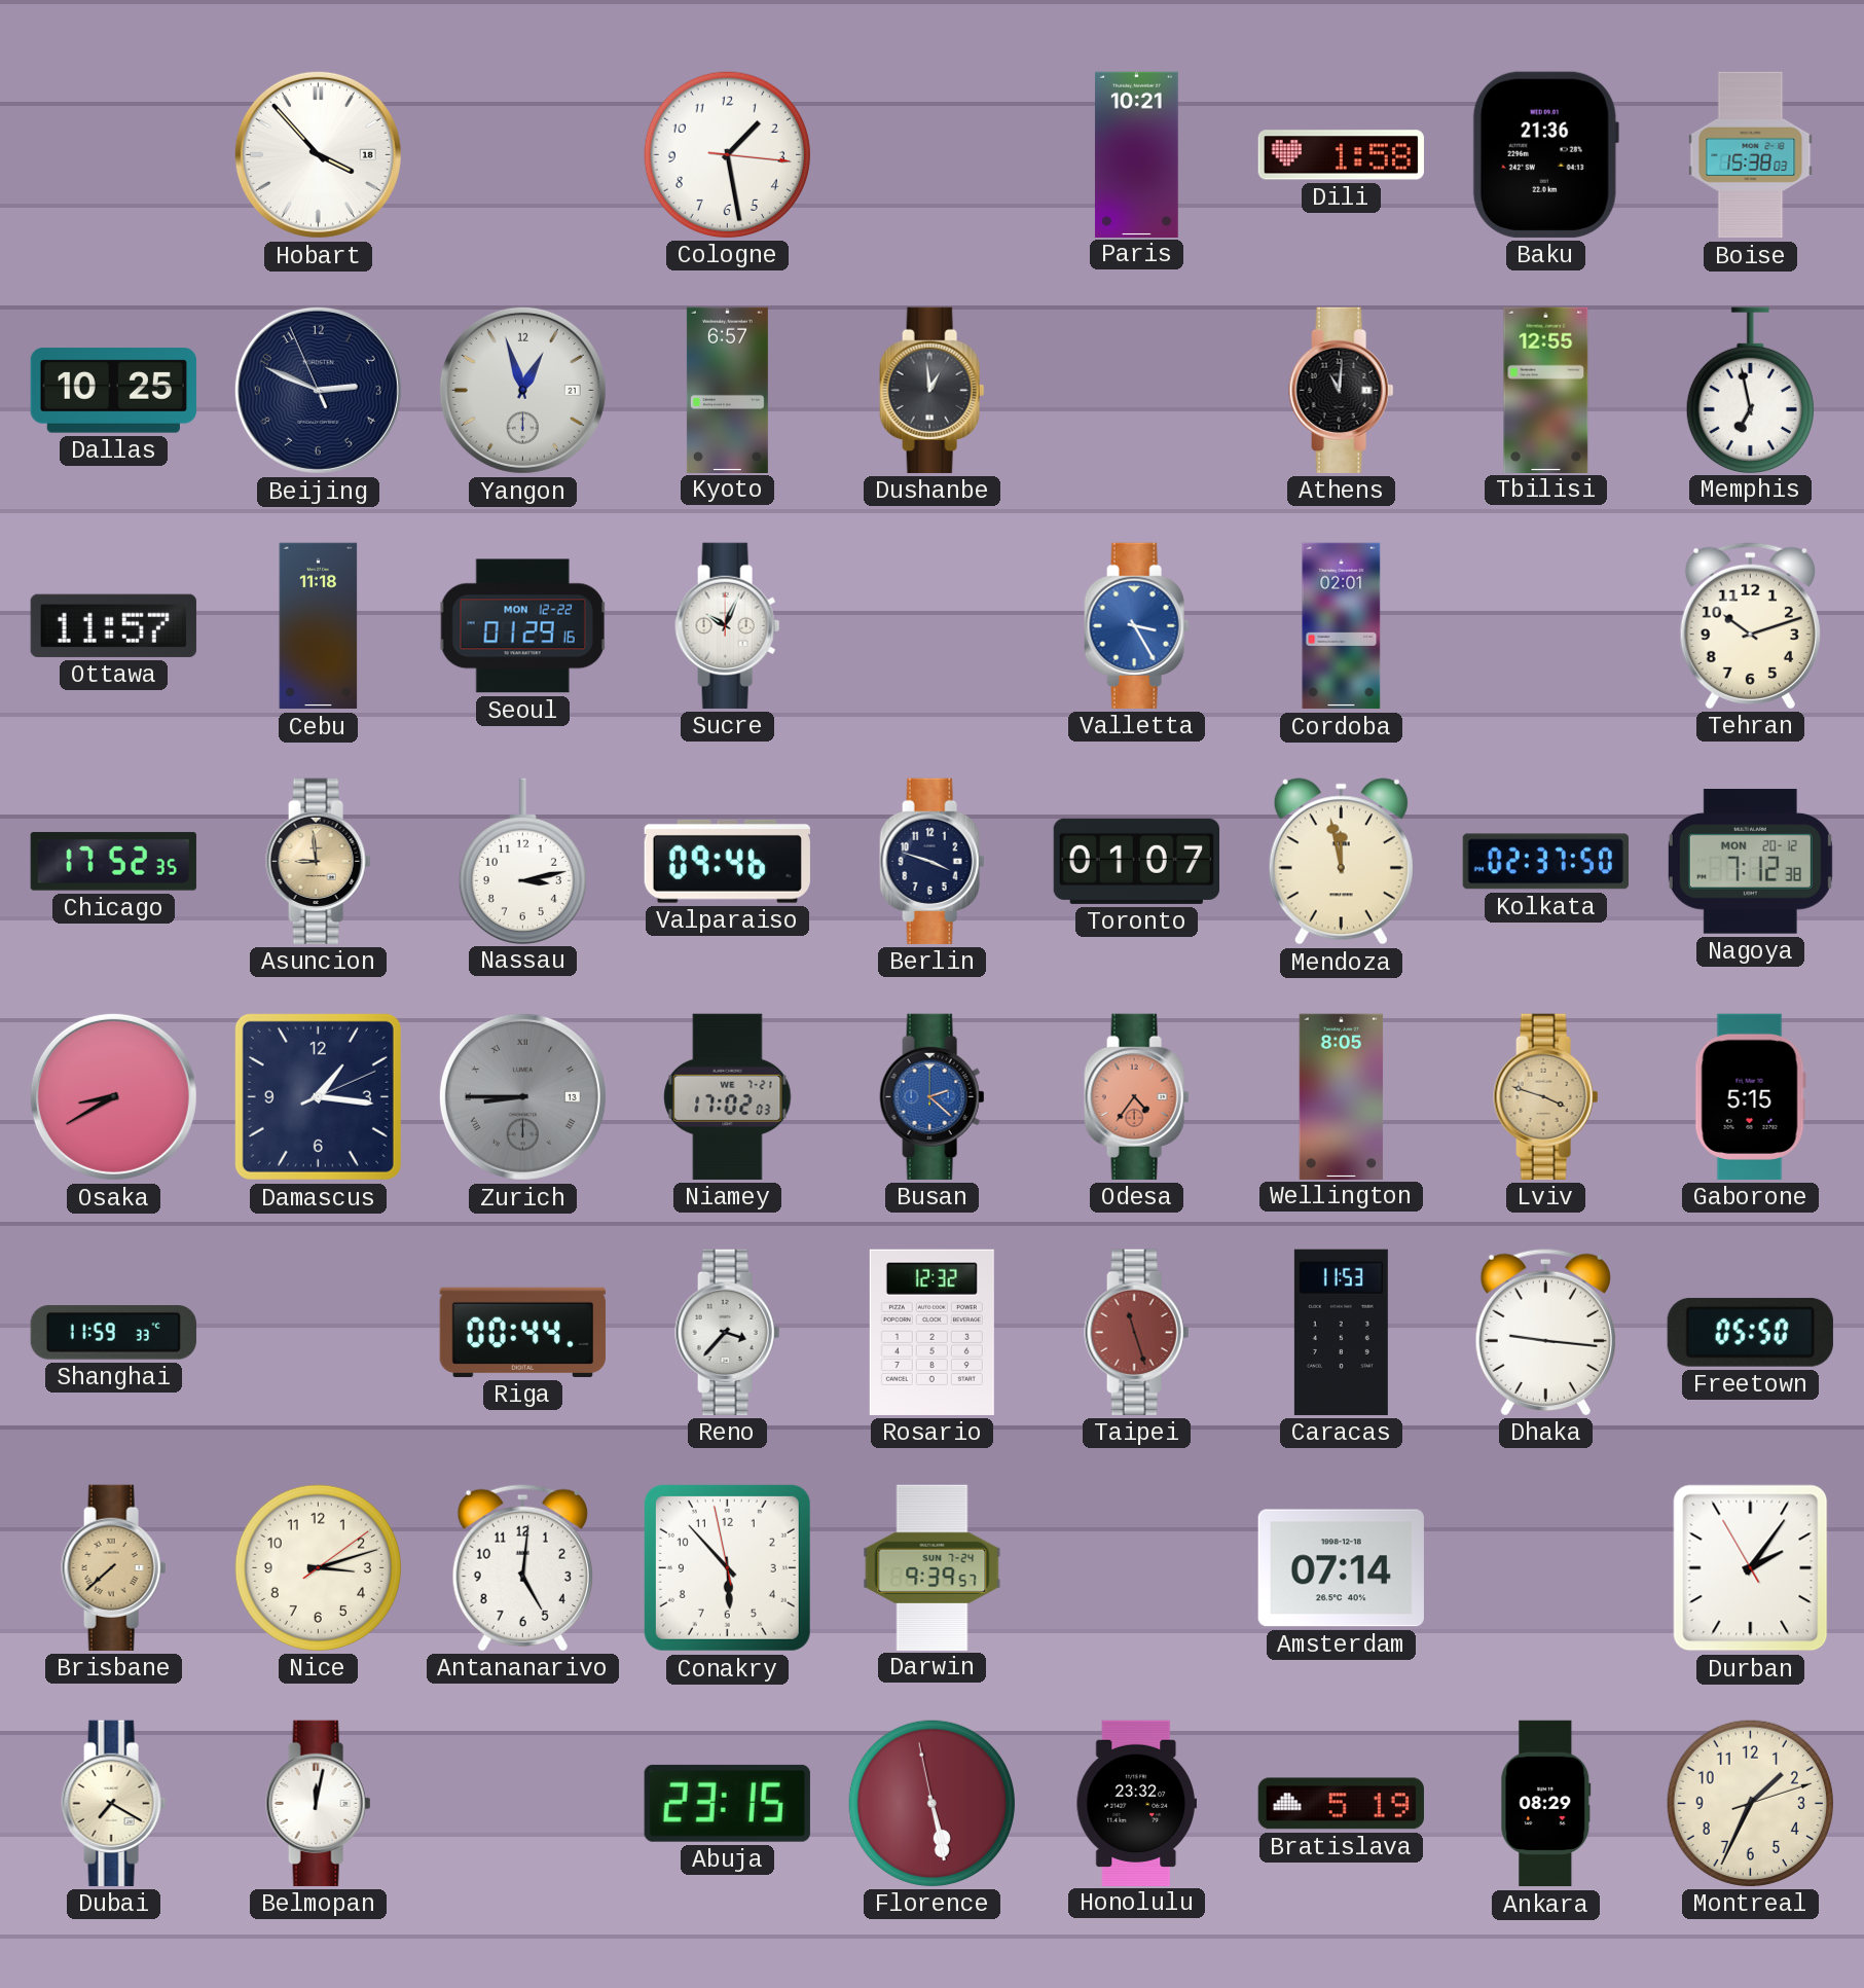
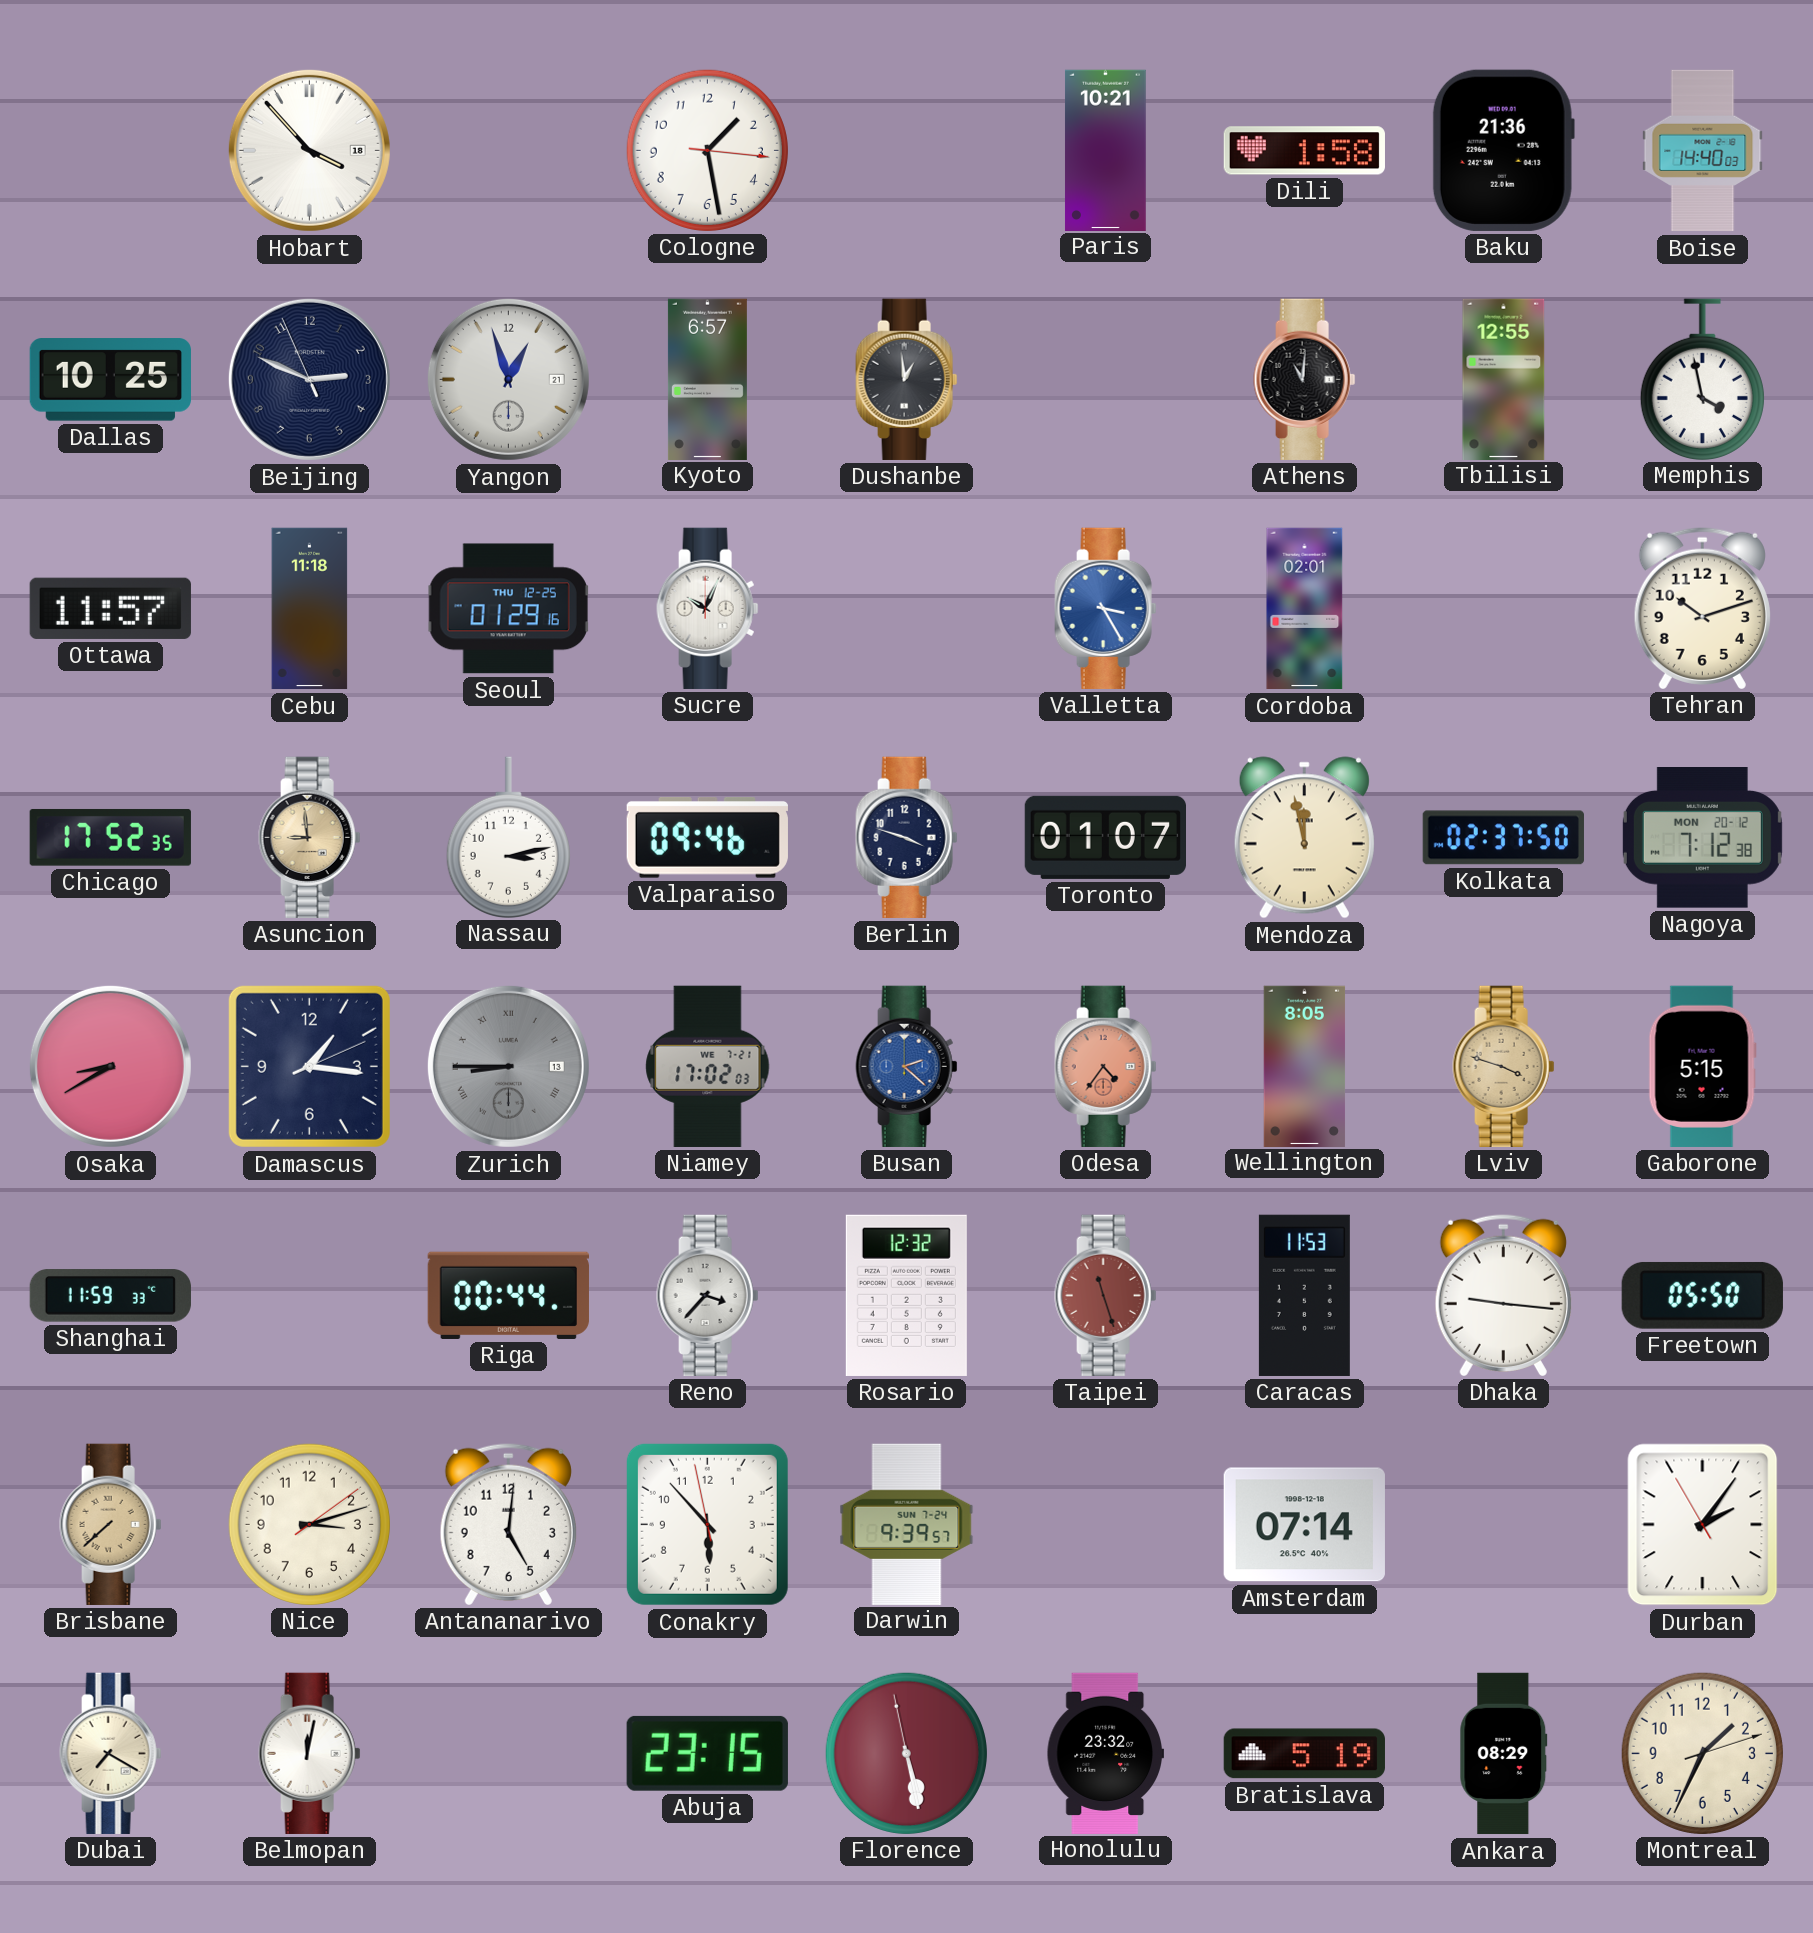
Boise: 15:38 -> 14:40 (1703, 151)
Memphis: 6:58 -> 3:58 (1702, 379)
Seoul date: MON 12-22 -> THU 12-25 (509, 609)
